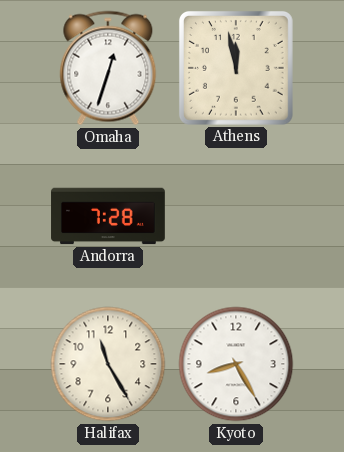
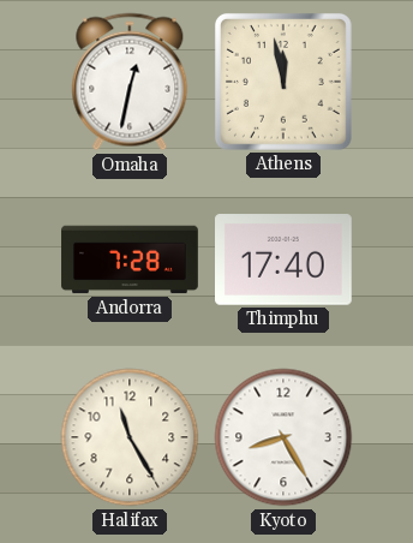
Omaha: 12:33 -> 12:32 (130, 82)
Thimphu: none -> 17:40 (285, 259)
